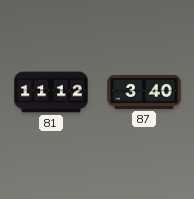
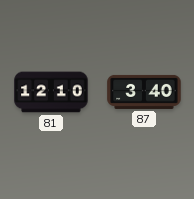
81: 11:12 -> 12:10 (51, 92)
